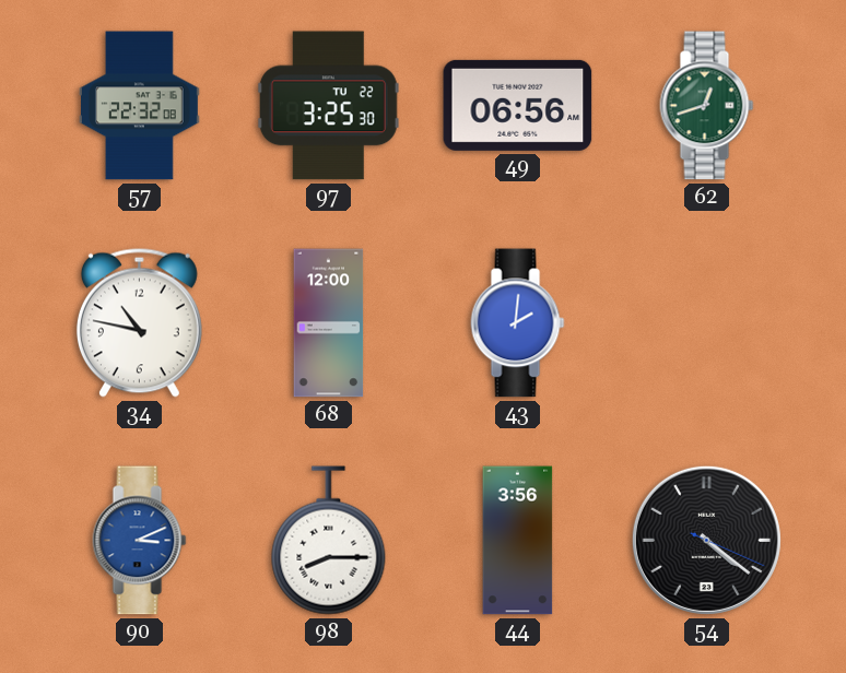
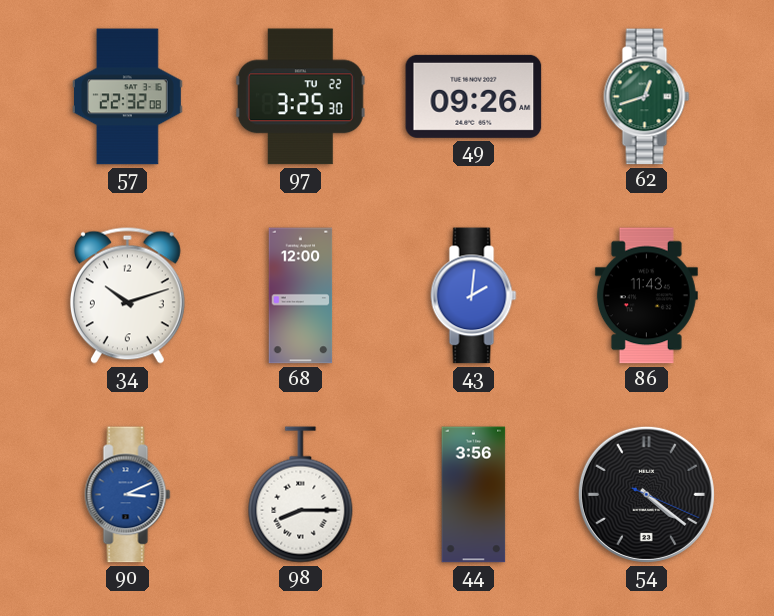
49: 06:56 -> 09:26 (474, 96)
34: 10:47 -> 10:12 (127, 295)
86: none -> 11:43 (646, 296)
